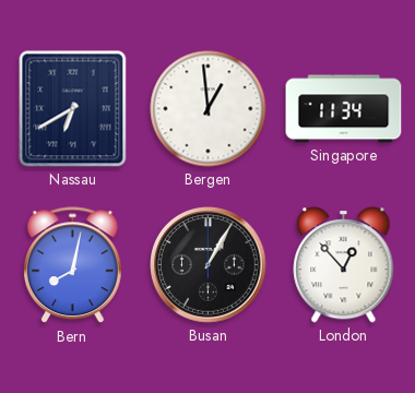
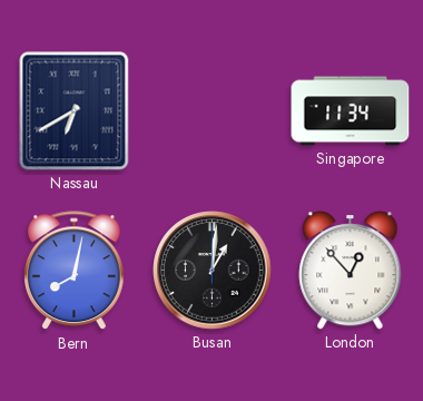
Bergen: 12:59 -> none (209, 109)
Busan: 1:05 -> 1:01 (213, 271)
